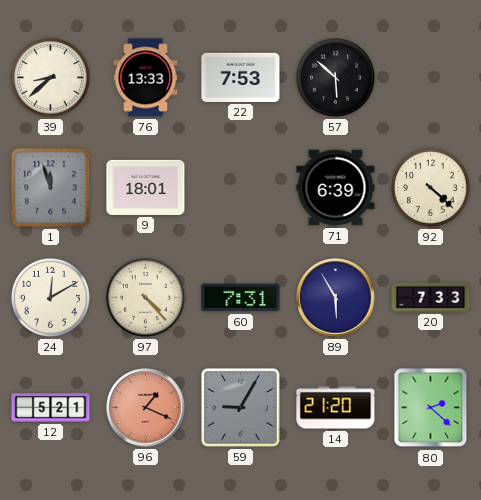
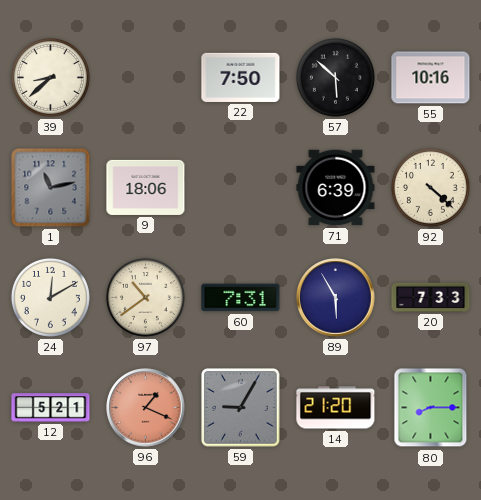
76: 13:33 -> none (146, 78)
22: 7:53 -> 7:50 (241, 77)
55: none -> 10:16 (431, 78)
1: 11:57 -> 11:13 (51, 188)
9: 18:01 -> 18:06 (146, 187)
97: 4:23 -> 10:39 (145, 297)
80: 2:22 -> 8:15 (431, 408)
